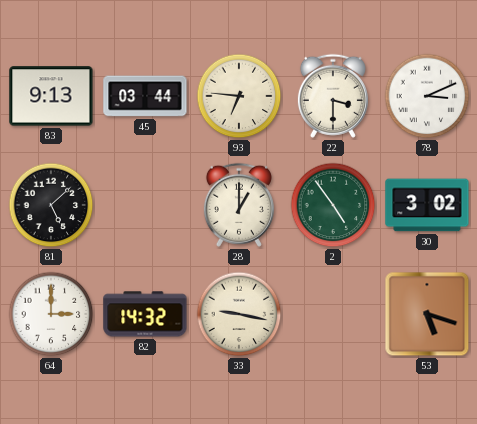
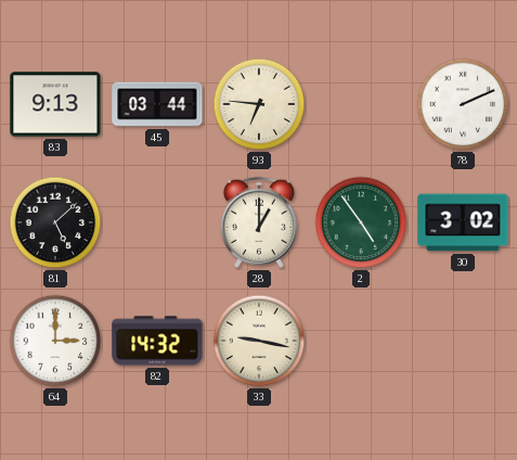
22: 3:30 -> none (333, 96)
78: 3:11 -> 2:11 (463, 104)
53: 5:18 -> none (427, 314)
